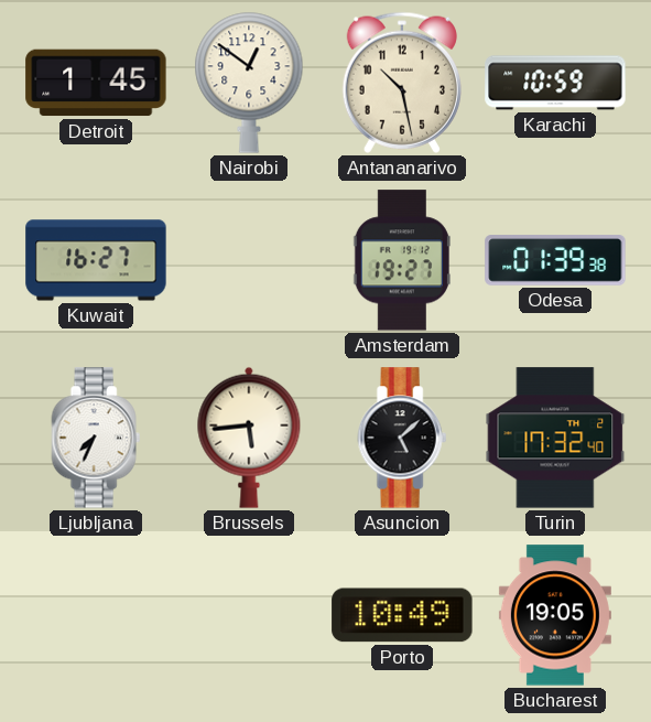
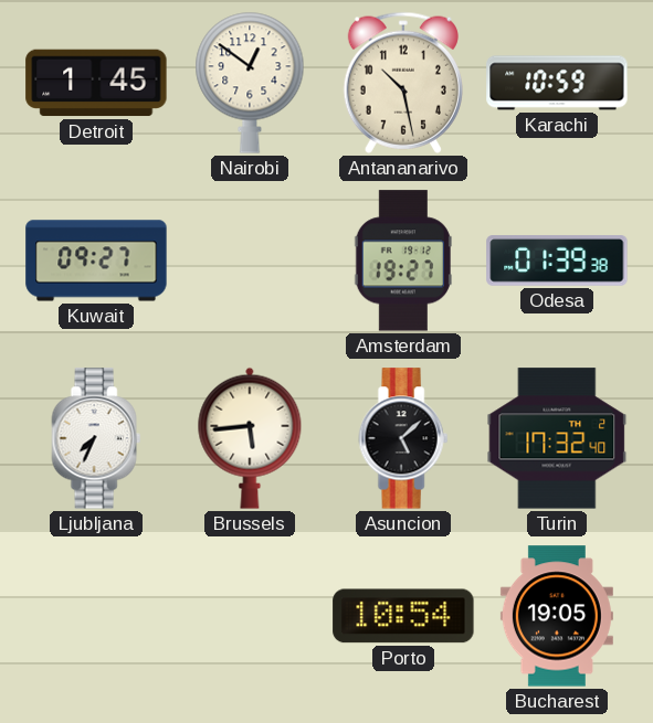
Kuwait: 16:27 -> 09:27 (96, 261)
Porto: 10:49 -> 10:54 (403, 616)
